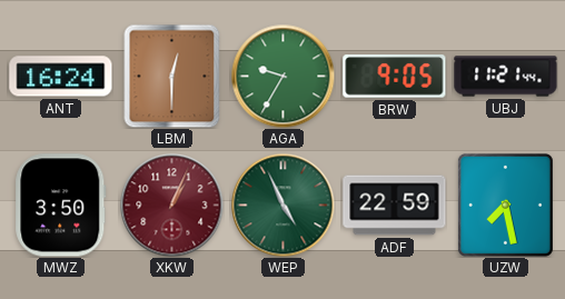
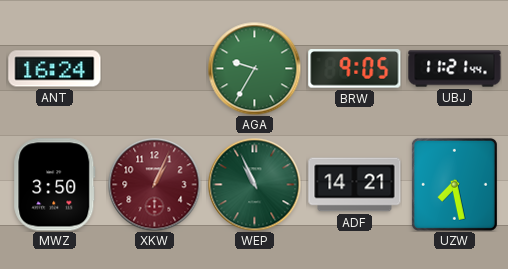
LBM: 12:30 -> none (172, 76)
WEP: 4:56 -> 10:56 (254, 184)
ADF: 22:59 -> 14:21 (355, 185)
